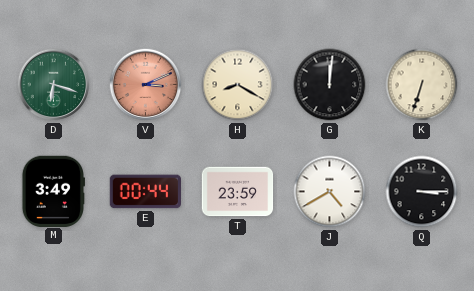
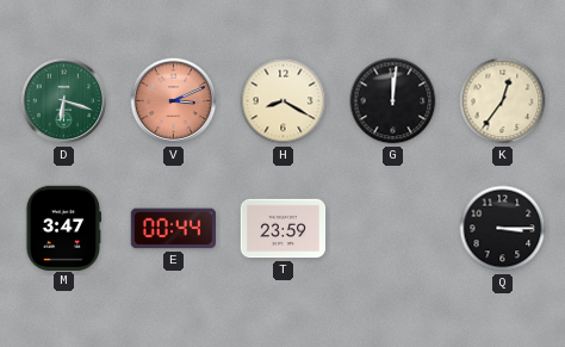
K: 6:33 -> 12:36 (503, 101)
M: 3:49 -> 3:47 (62, 228)
J: 4:40 -> none (330, 192)
